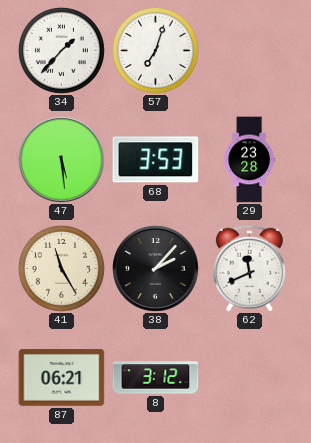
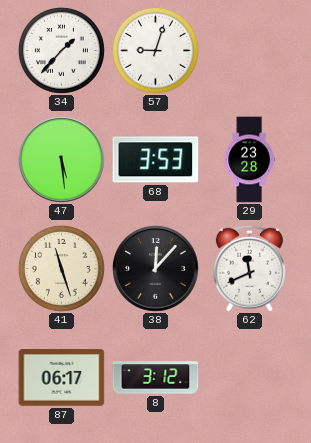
57: 7:03 -> 9:03 (155, 50)
41: 11:25 -> 11:27 (61, 268)
38: 2:07 -> 12:07 (156, 269)
87: 06:21 -> 06:17 (62, 378)
